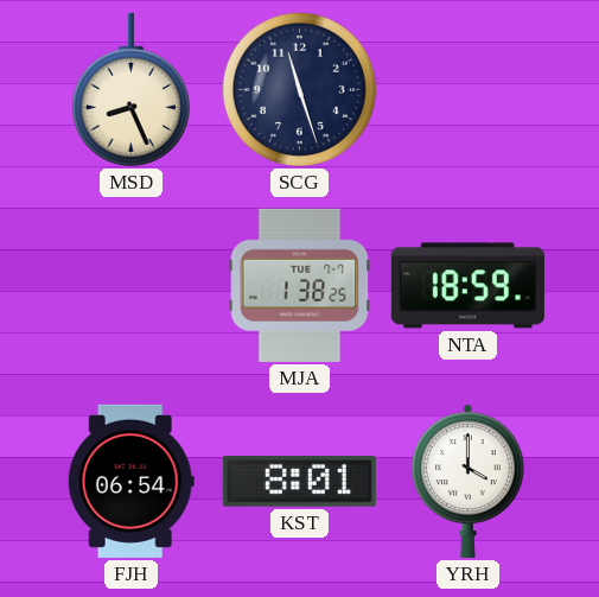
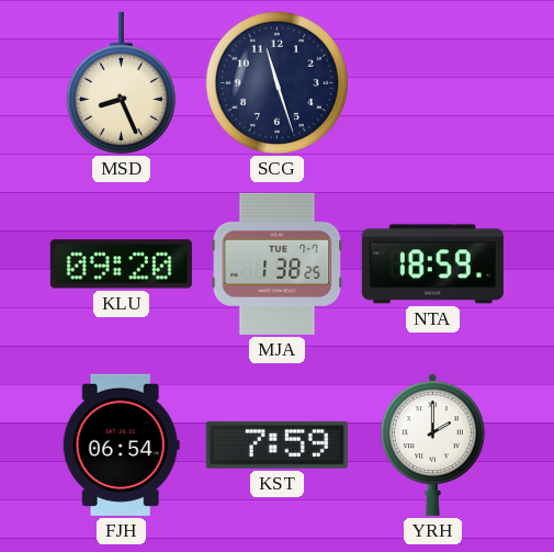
KLU: none -> 09:20 (121, 264)
KST: 8:01 -> 7:59 (276, 444)
YRH: 4:00 -> 2:00 (433, 444)
